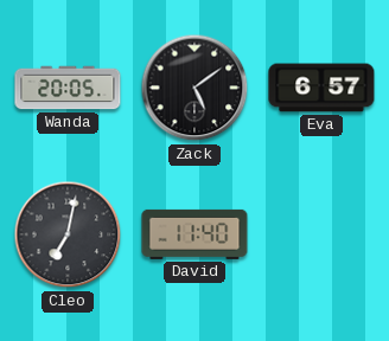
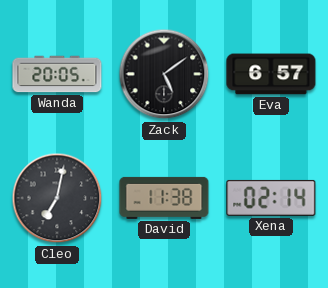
David: 11:40 -> 11:38 (164, 198)
Xena: none -> 02:14 (271, 198)
